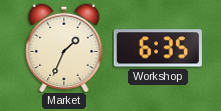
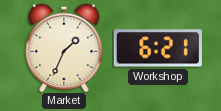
Workshop: 6:35 -> 6:21 (158, 48)
